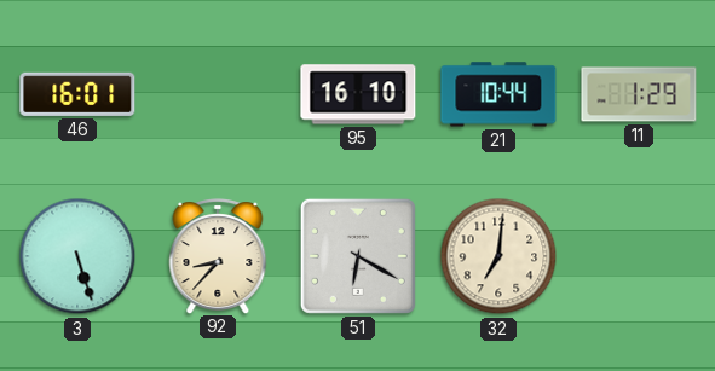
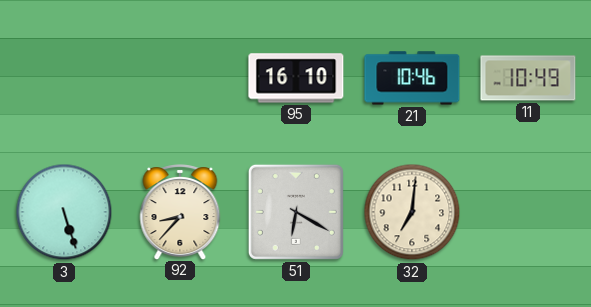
46: 16:01 -> none (77, 94)
21: 10:44 -> 10:46 (412, 78)
11: 1:29 -> 10:49 (528, 78)
